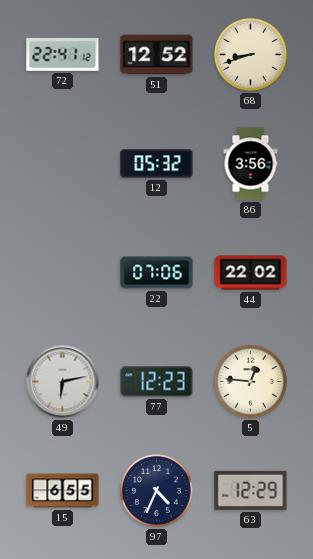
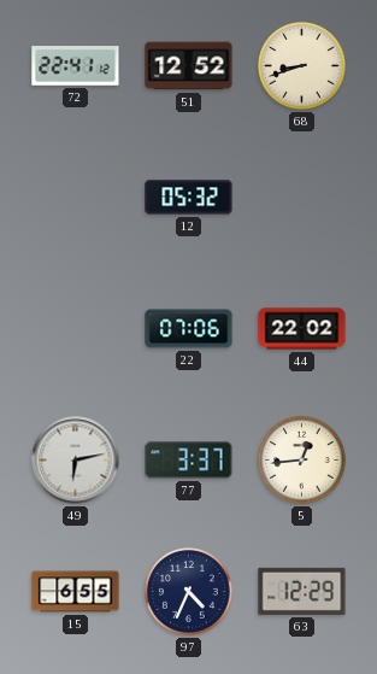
86: 3:56 -> none (251, 164)
77: 12:23 -> 3:37 (189, 461)
5: 12:46 -> 12:44 (302, 461)
